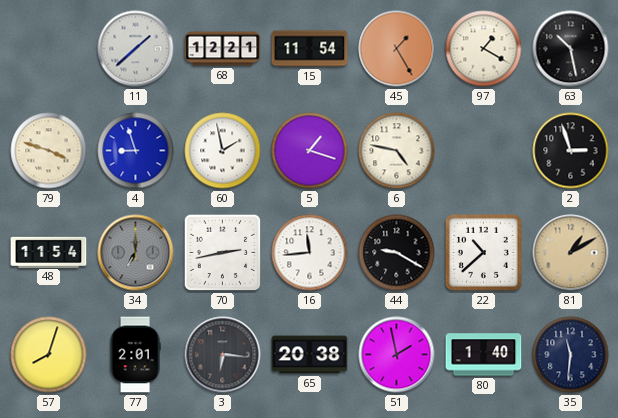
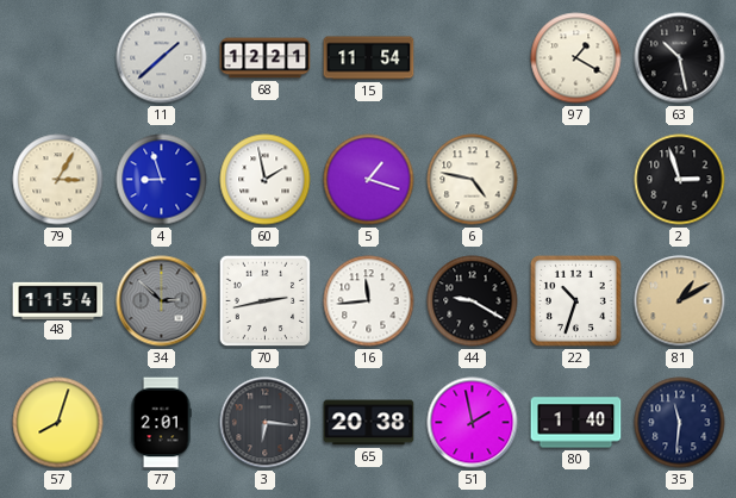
45: 1:25 -> none (397, 49)
79: 3:48 -> 3:05 (58, 180)
34: 7:00 -> 2:52 (162, 301)
22: 10:38 -> 10:33 (575, 300)
